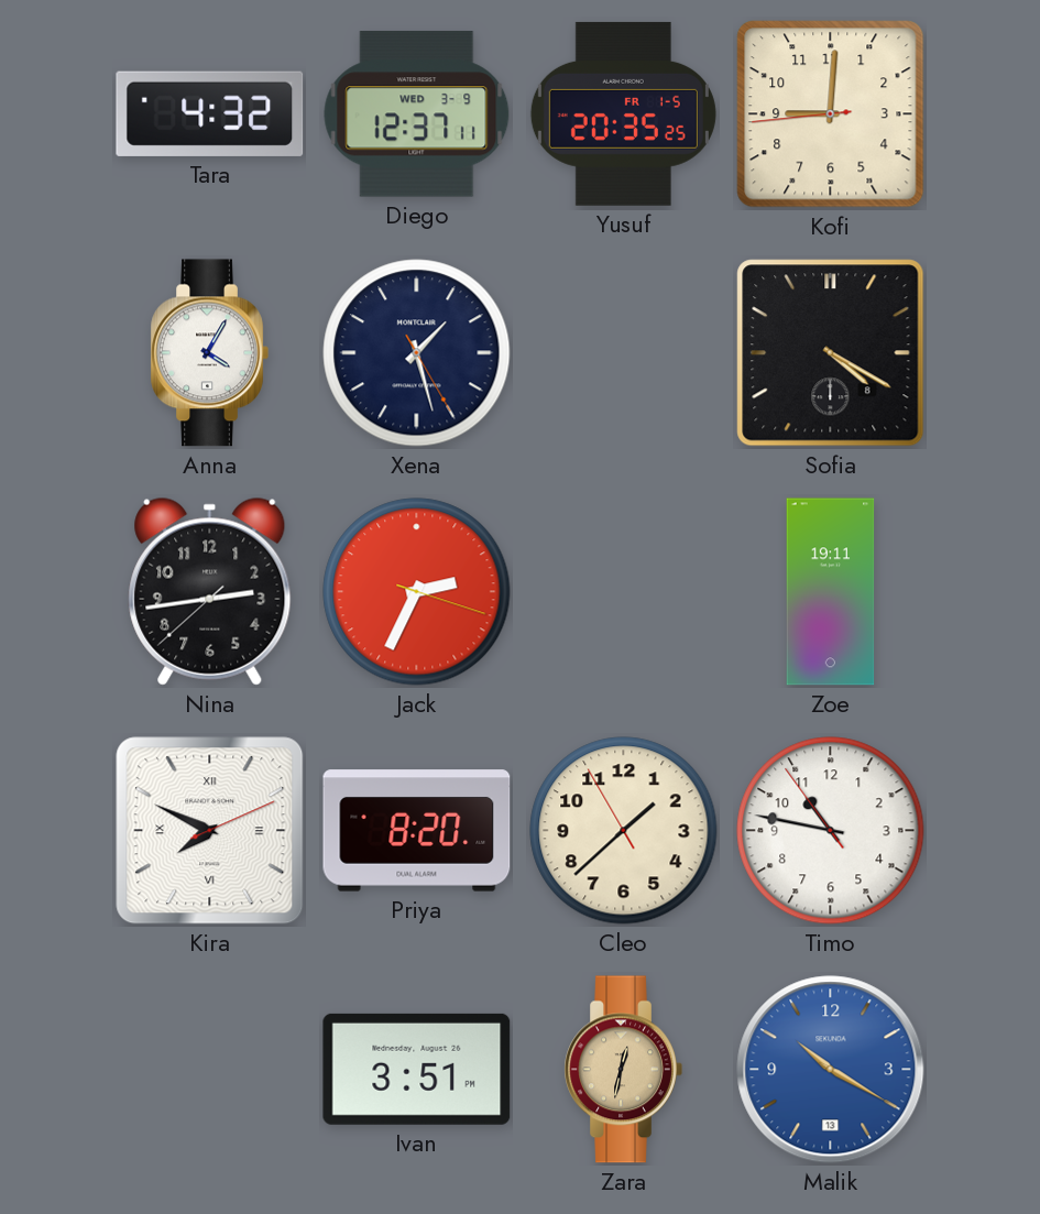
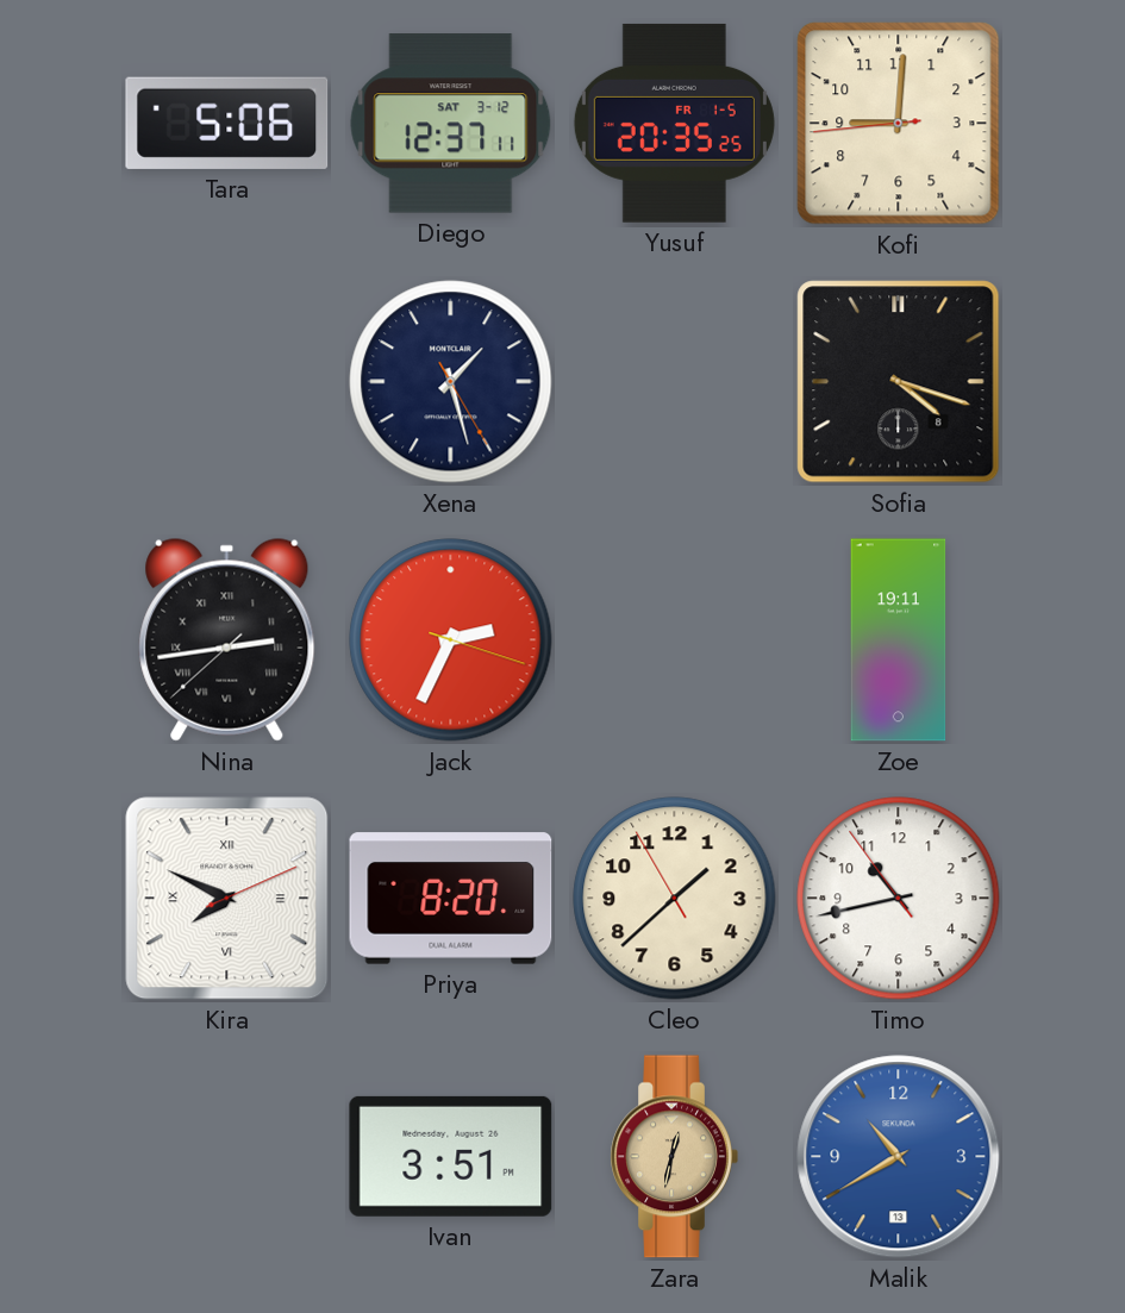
Tara: 4:32 -> 5:06 (227, 123)
Diego date: WED 3-9 -> SAT 3-12 (451, 124)
Anna: 4:05 -> none (209, 353)
Sofia: 4:20 -> 4:18 (899, 382)
Nina numerals: Arabic -> Roman (227, 639)
Timo: 10:46 -> 10:42 (899, 899)
Malik: 10:20 -> 10:40 (899, 1157)
